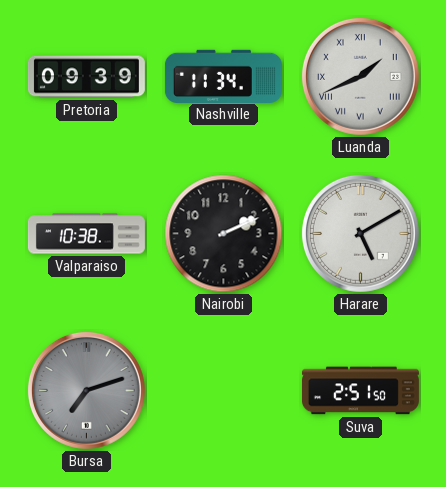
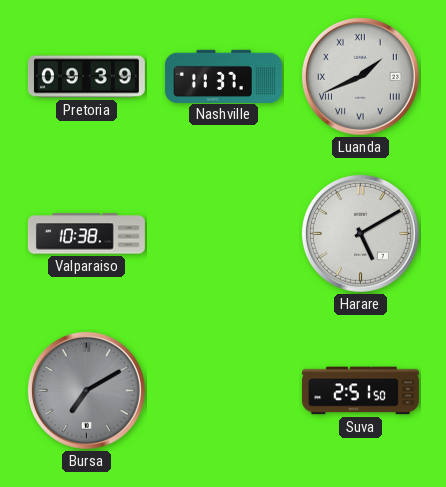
Nashville: 11:34 -> 11:37 (223, 76)
Nairobi: 2:11 -> none (224, 234)
Bursa: 7:12 -> 7:10 (86, 390)
